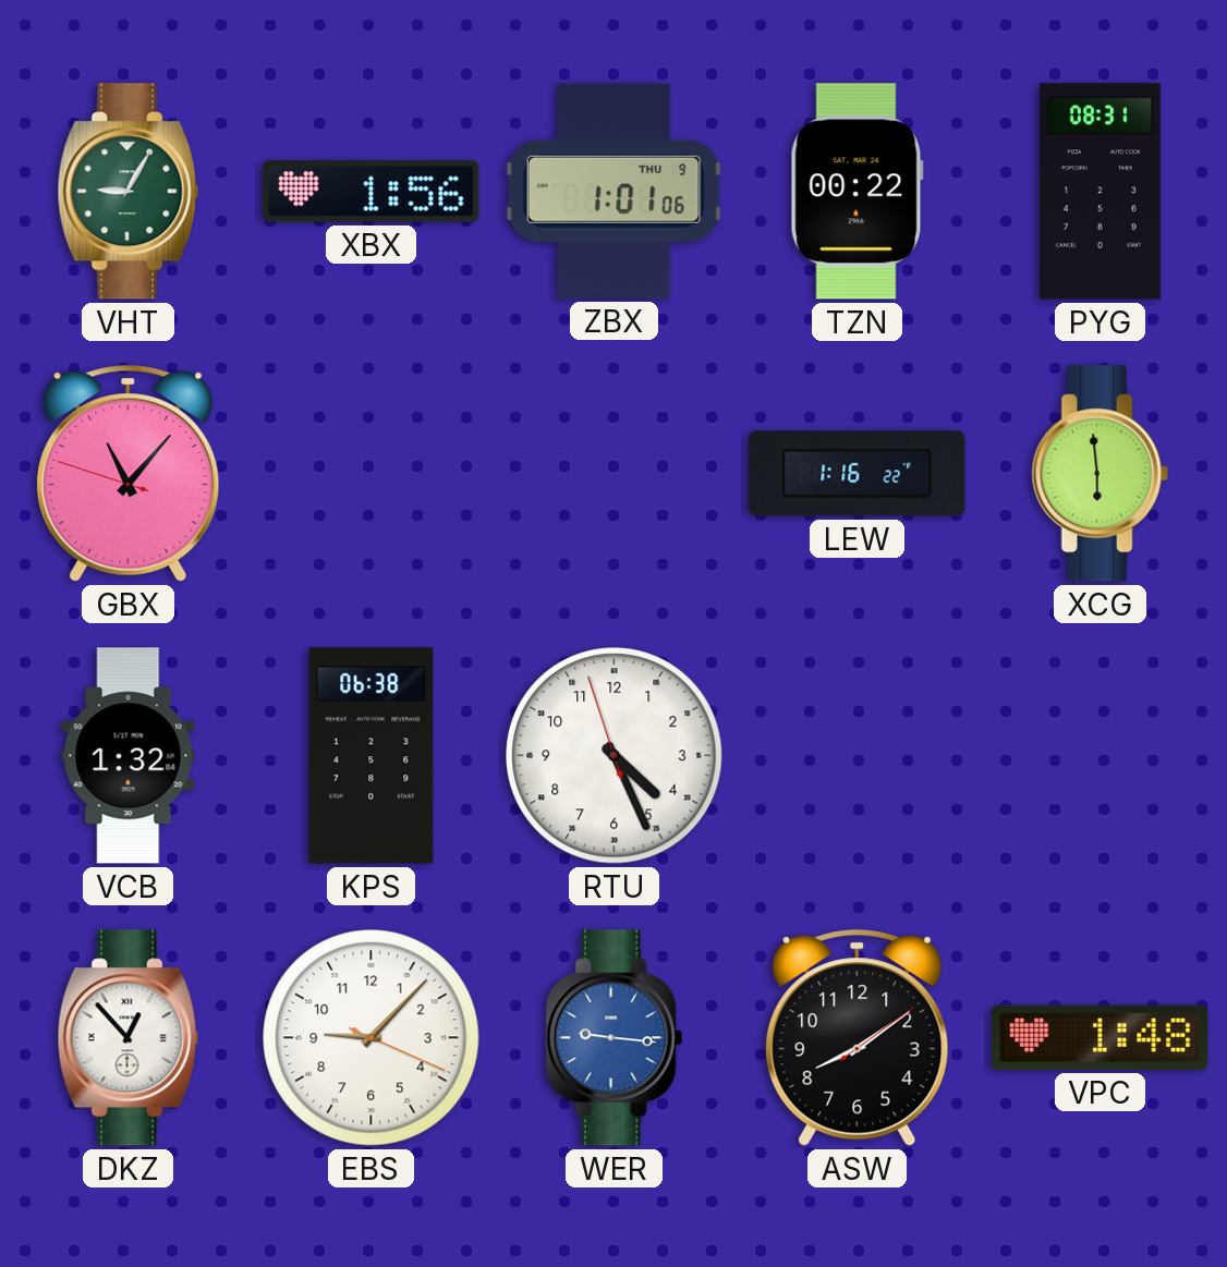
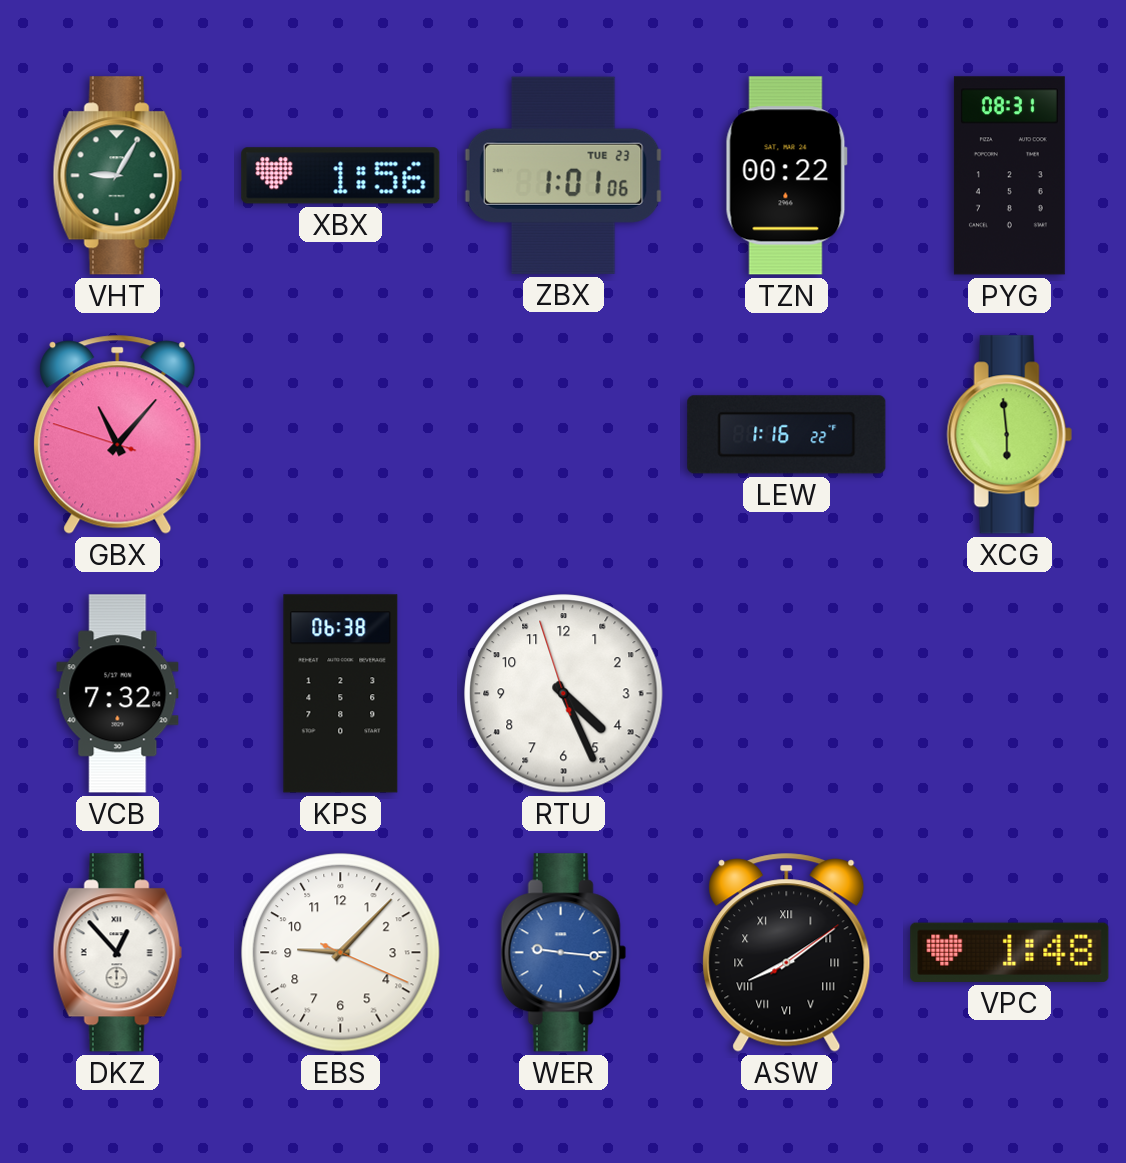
ZBX date: THU 9 -> TUE 23 (564, 175)
VCB: 1:32 -> 7:32 (118, 694)
ASW numerals: Arabic -> Roman (787, 952)
